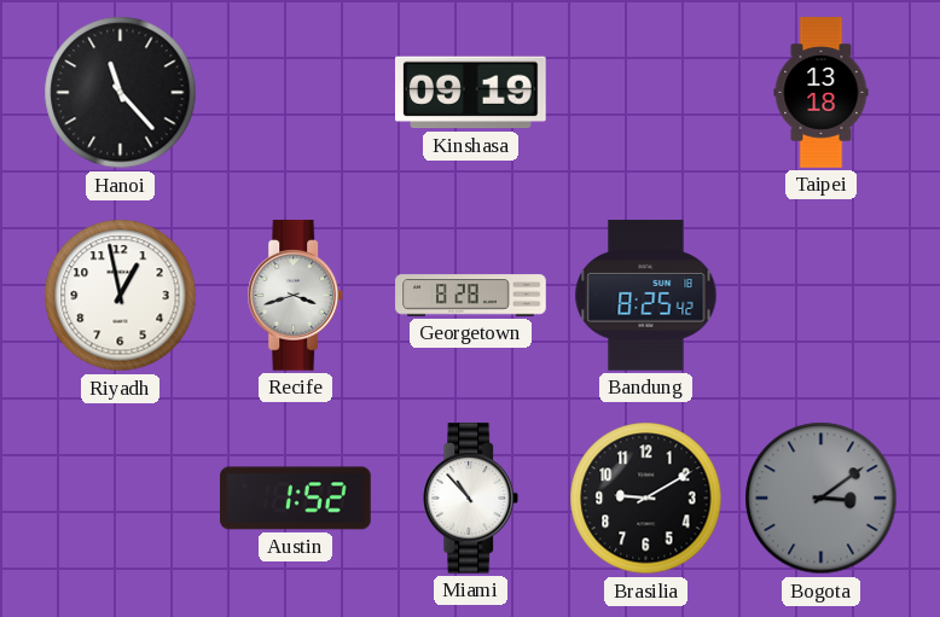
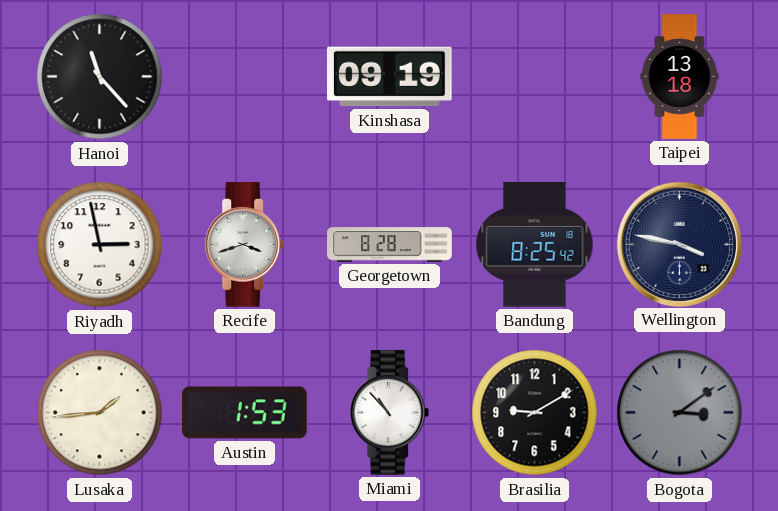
Riyadh: 12:58 -> 2:58 (100, 245)
Wellington: none -> 3:47 (679, 244)
Lusaka: none -> 1:44 (100, 413)
Austin: 1:52 -> 1:53 (245, 413)
